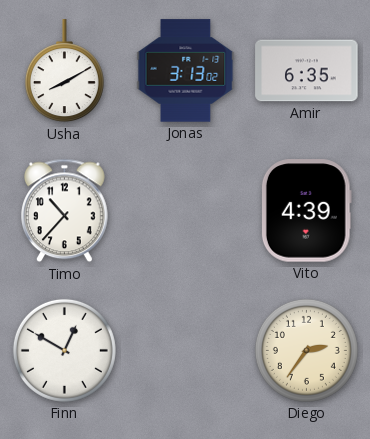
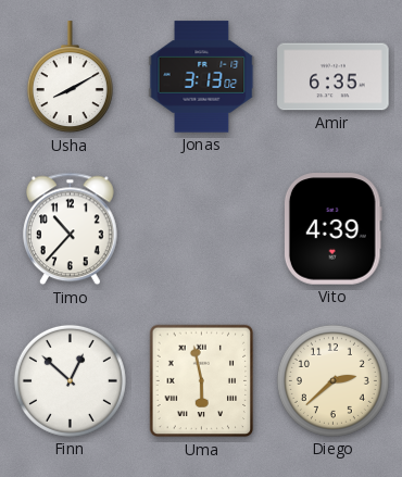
Finn: 12:50 -> 12:52 (70, 380)
Uma: none -> 5:58 (202, 381)
Diego: 2:36 -> 2:38 (332, 380)
